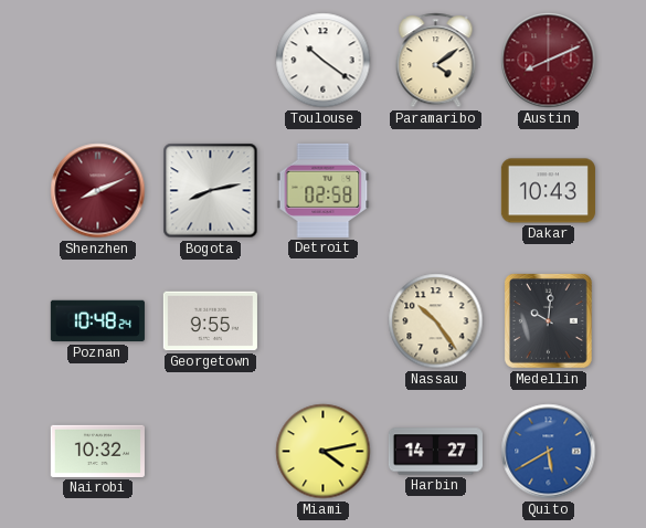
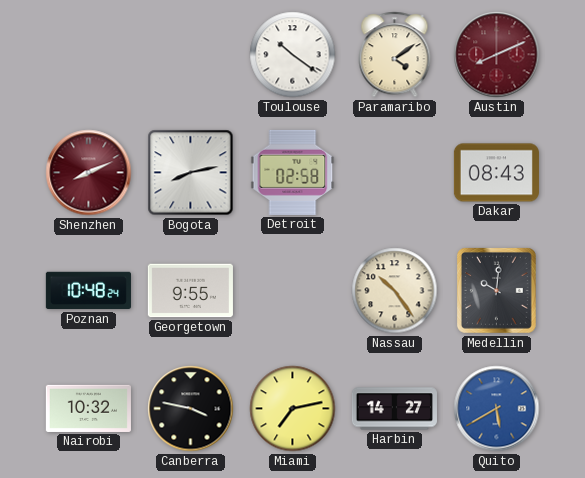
Dakar: 10:43 -> 08:43 (496, 173)
Canberra: none -> 3:47 (191, 409)
Miami: 4:13 -> 7:13 (293, 409)
